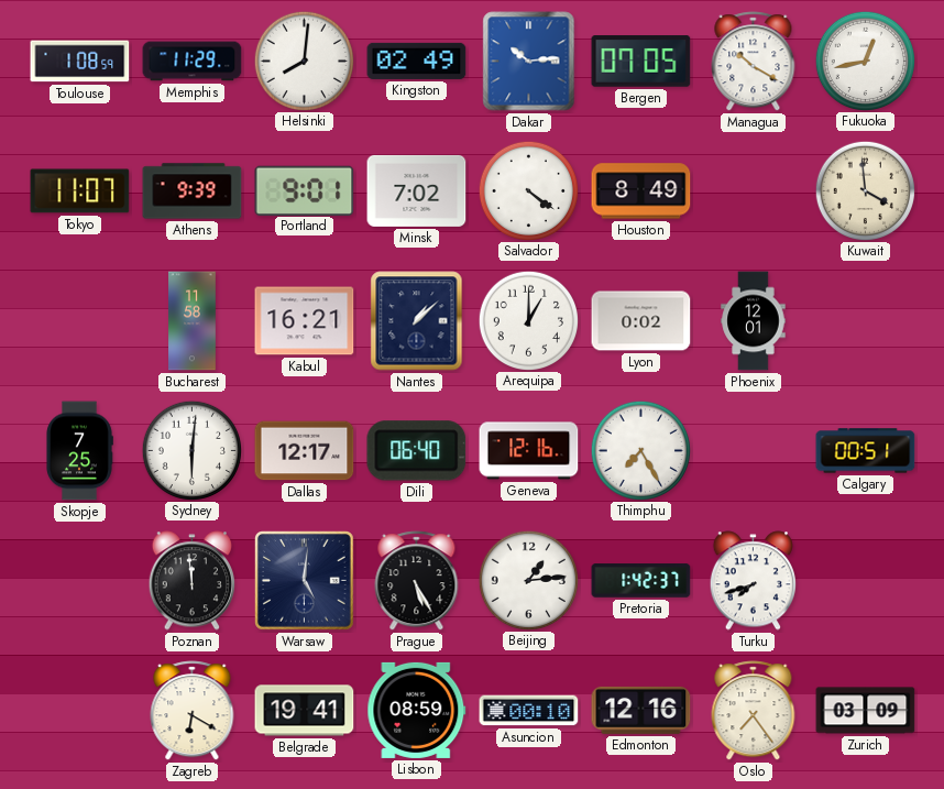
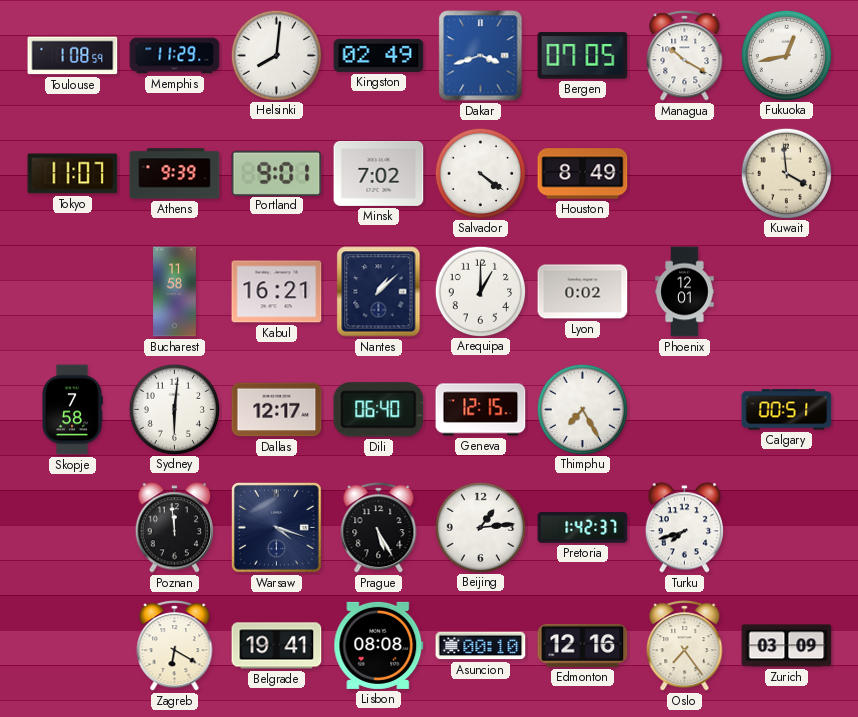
Dakar: 10:14 -> 3:42 (481, 56)
Skopje: 7:25 -> 7:58 (72, 410)
Geneva: 12:16 -> 12:15 (481, 410)
Warsaw: 5:01 -> 4:18 (277, 528)
Lisbon: 08:59 -> 08:08 (379, 645)
